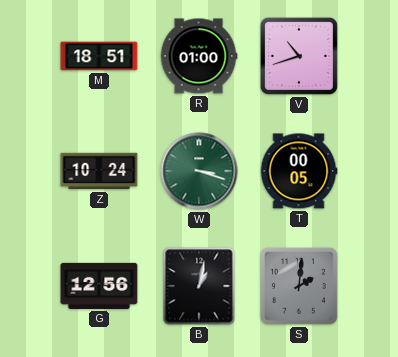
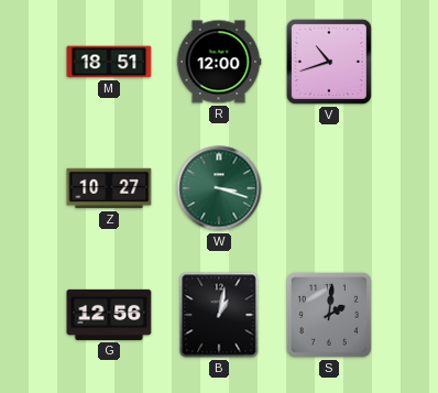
R: 01:00 -> 12:00 (219, 62)
Z: 10:24 -> 10:27 (109, 188)
T: 00:05 -> none (299, 171)
